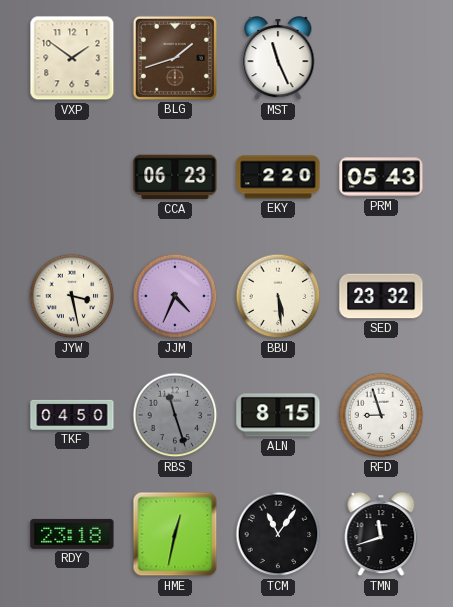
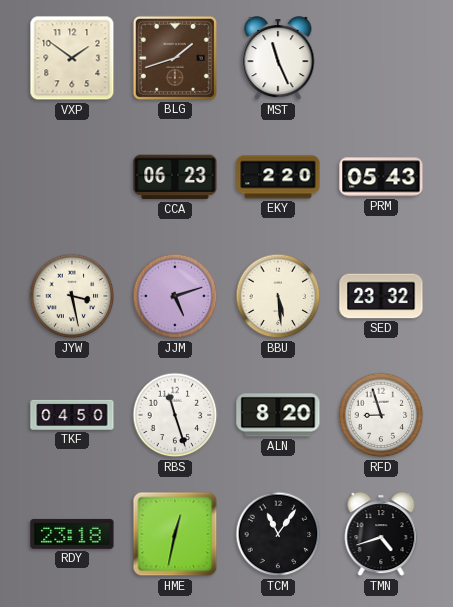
JJM: 4:34 -> 5:12 (175, 296)
RBS dial: grey -> white (175, 415)
ALN: 8:15 -> 8:20 (278, 415)
TMN: 11:42 -> 4:42 (381, 535)
